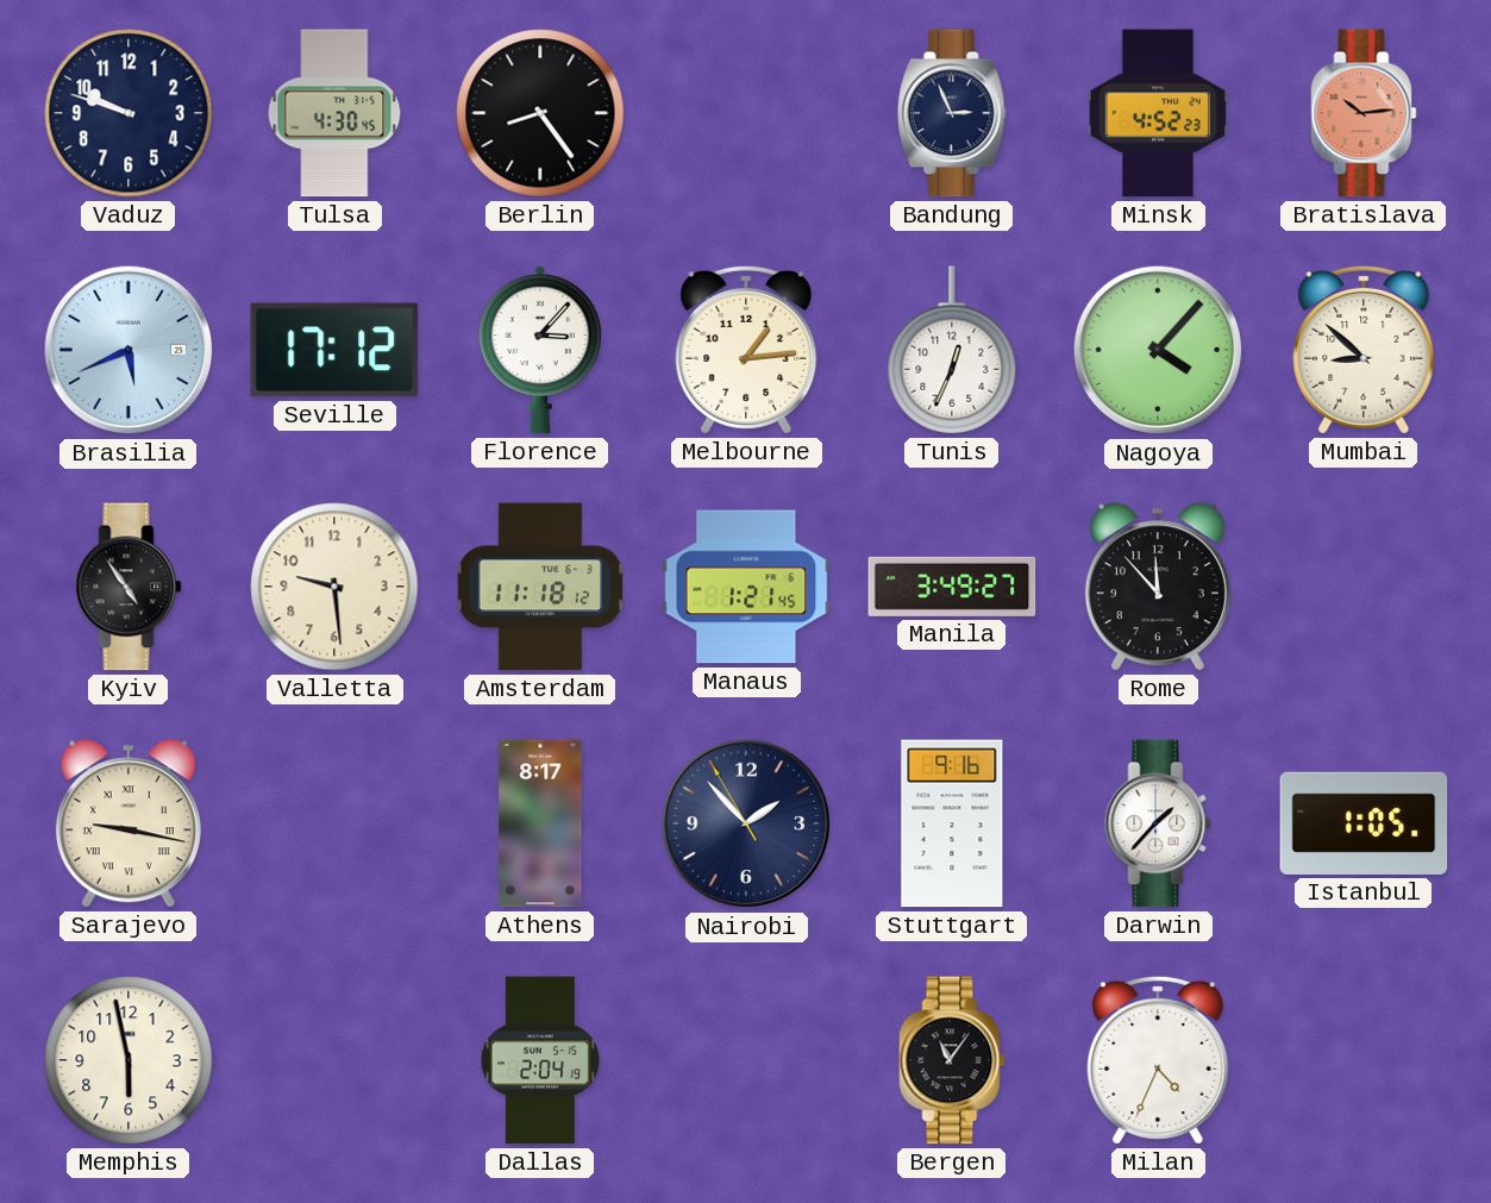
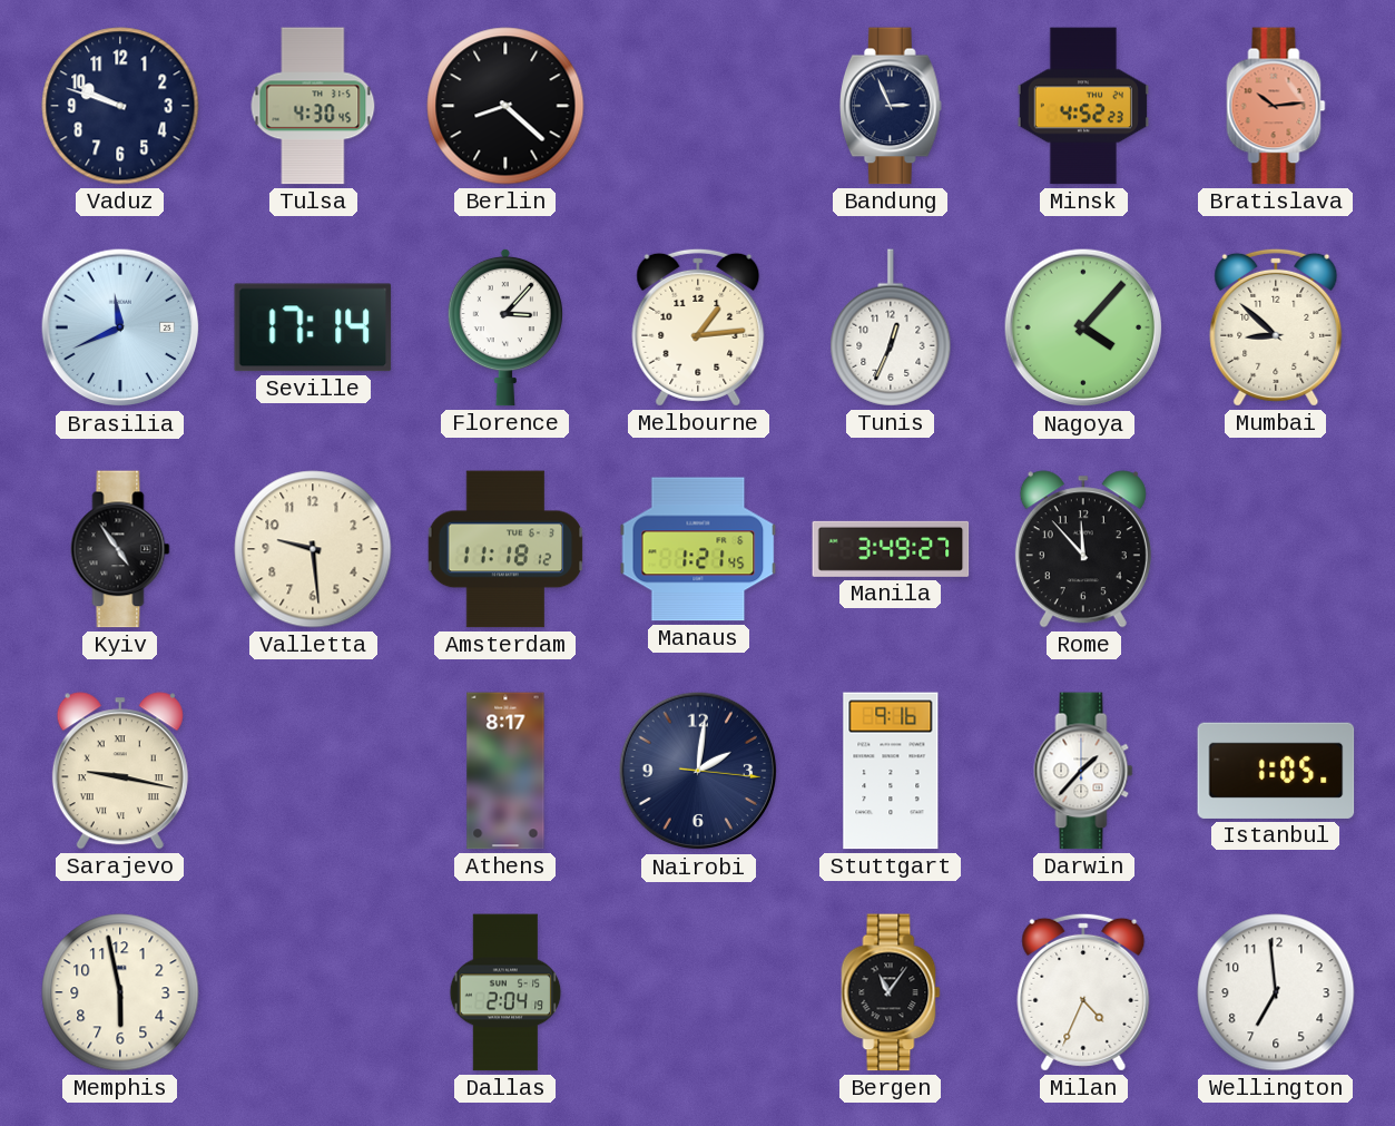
Berlin: 8:24 -> 8:22 (505, 106)
Brasilia: 5:41 -> 11:41 (120, 327)
Seville: 17:12 -> 17:14 (313, 327)
Nairobi: 1:52 -> 2:01 (698, 771)
Wellington: none -> 6:59 (1276, 992)
